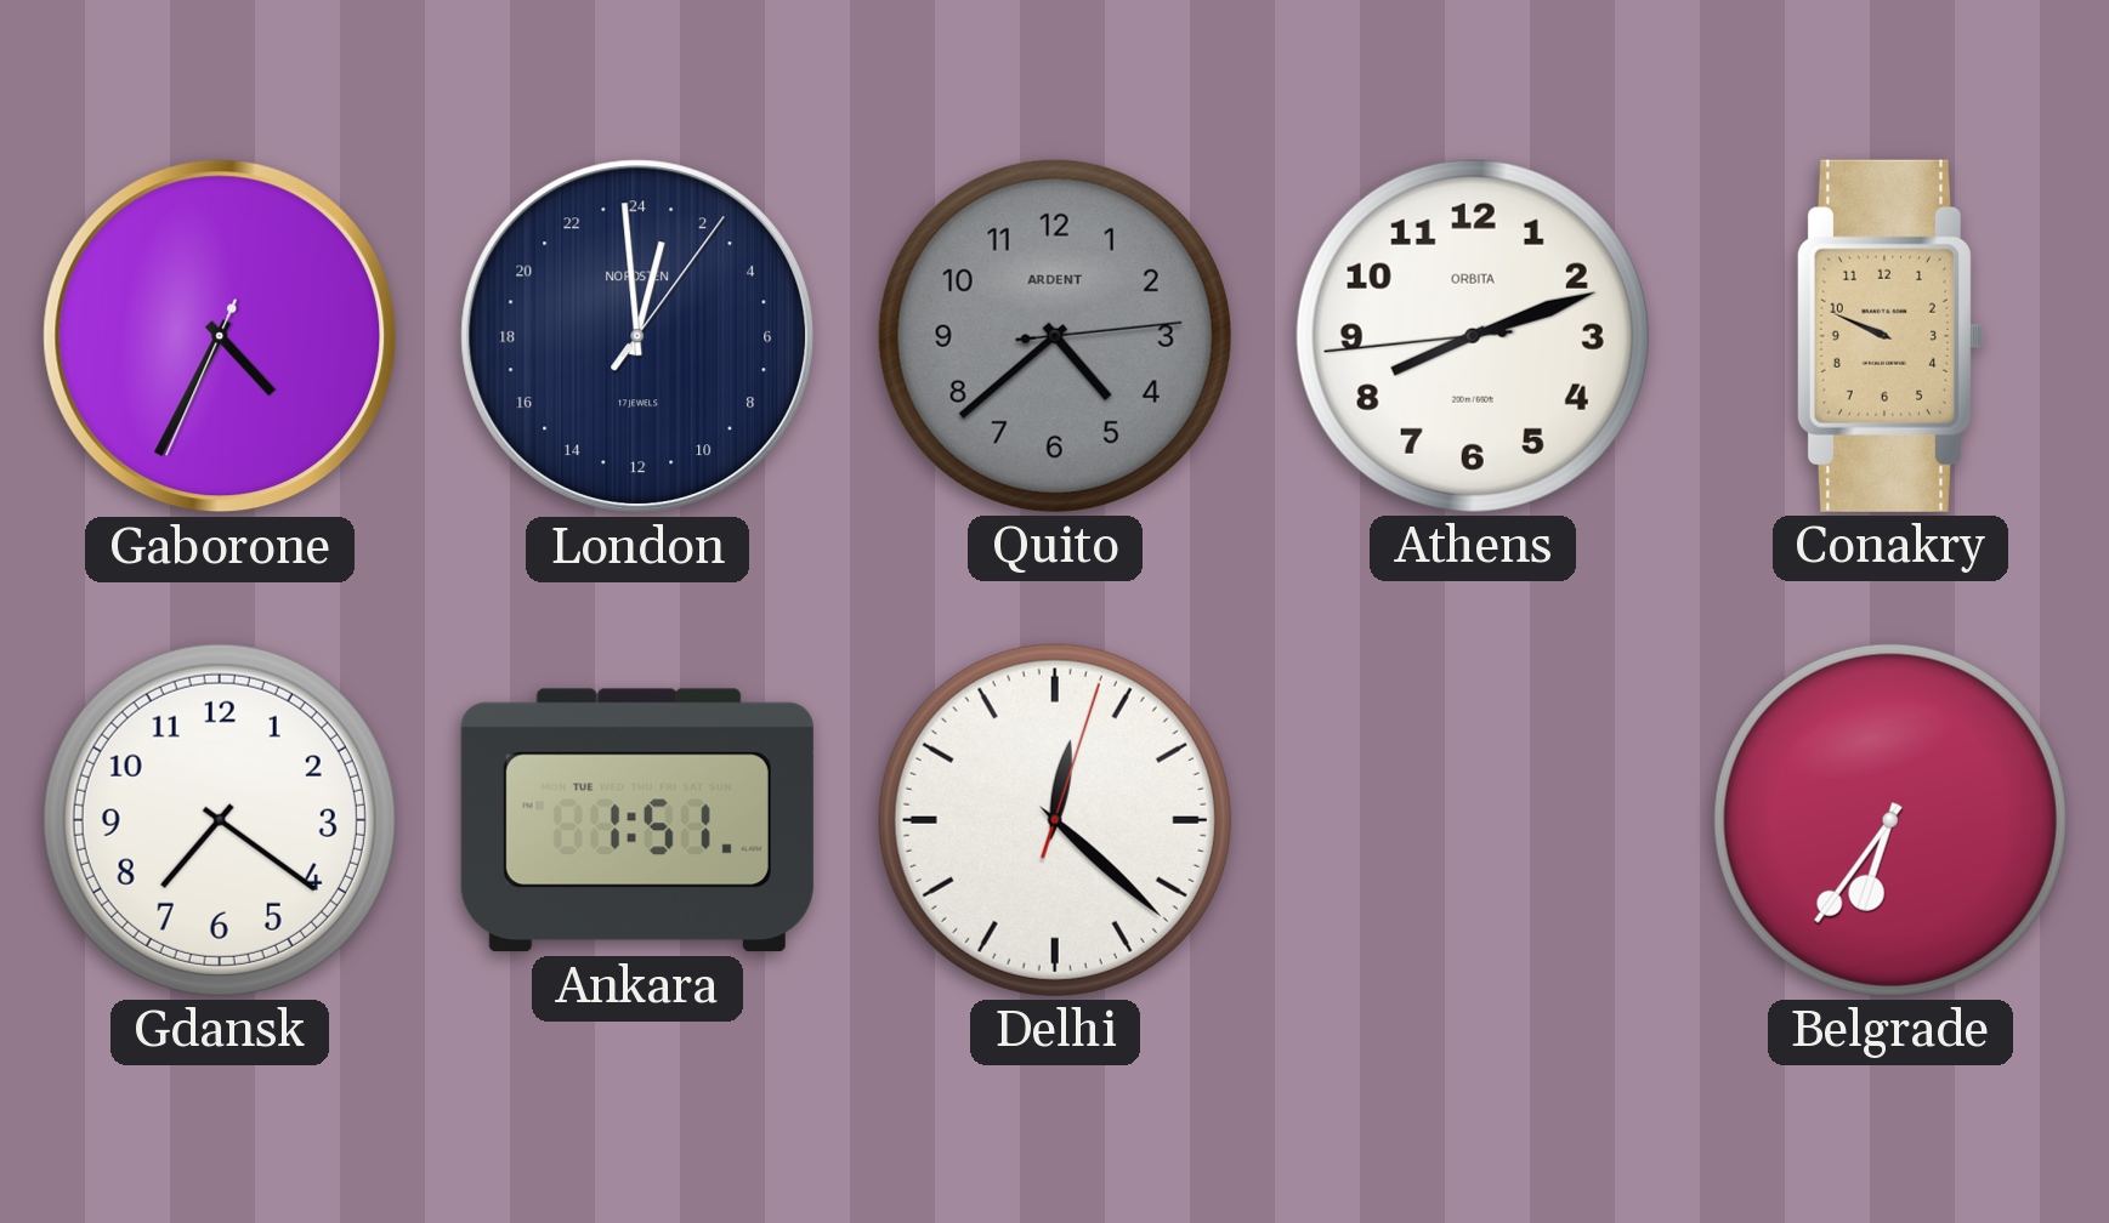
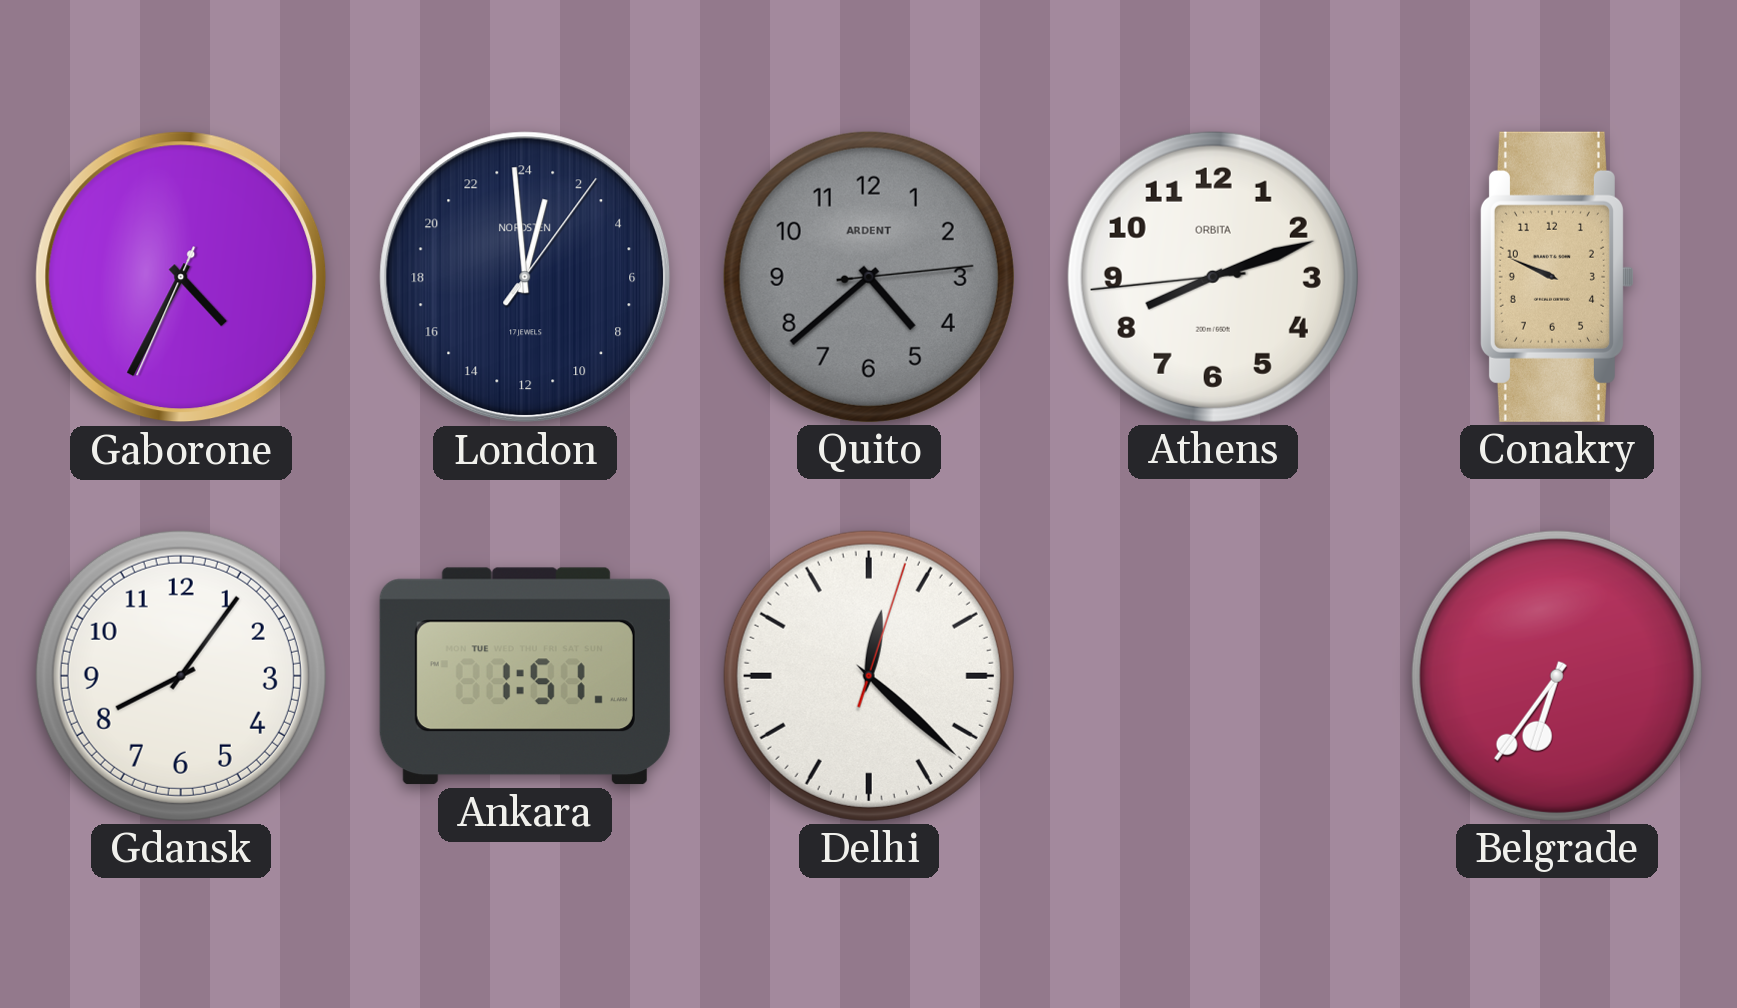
Gdansk: 7:21 -> 8:06 (181, 676)
